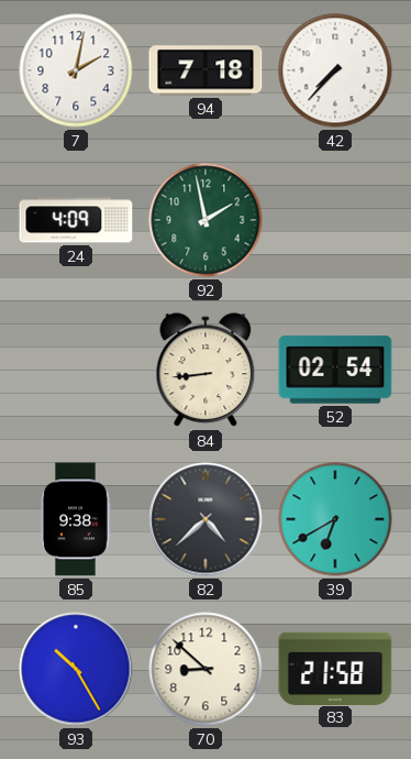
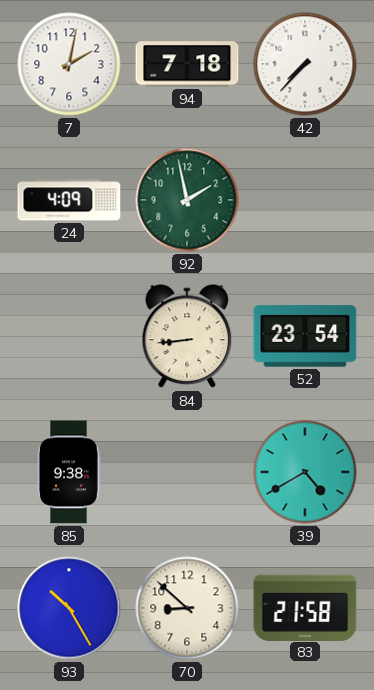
52: 02:54 -> 23:54 (305, 336)
82: 4:38 -> none (205, 519)
39: 6:40 -> 4:40 (305, 472)
